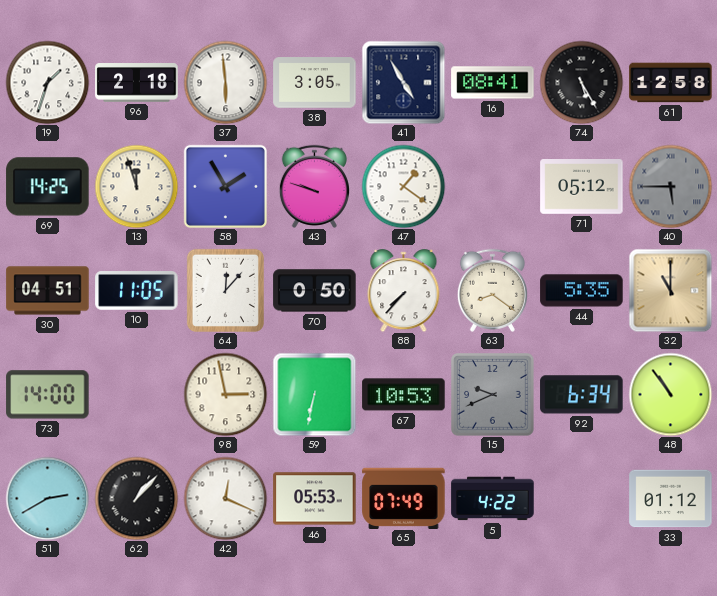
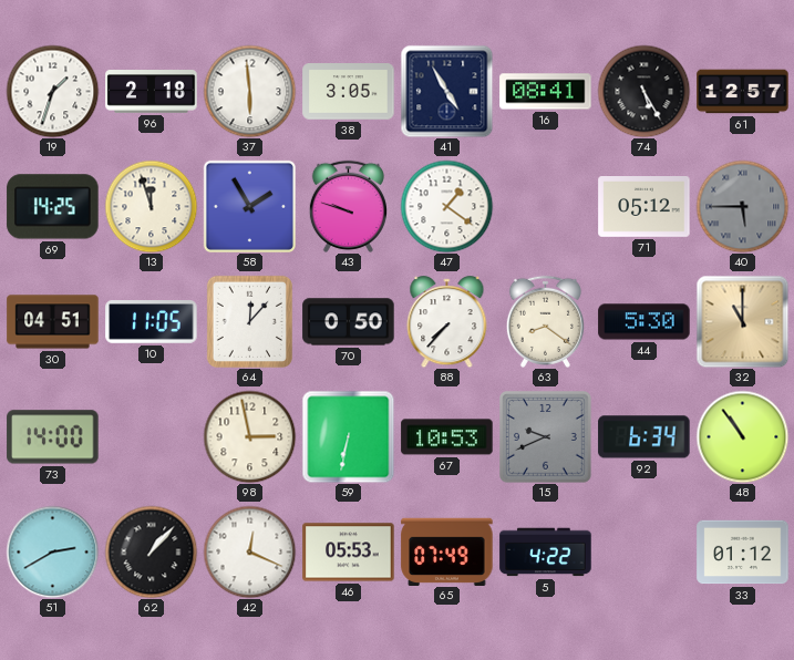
61: 12:58 -> 12:57 (743, 92)
44: 5:35 -> 5:30 (645, 322)
